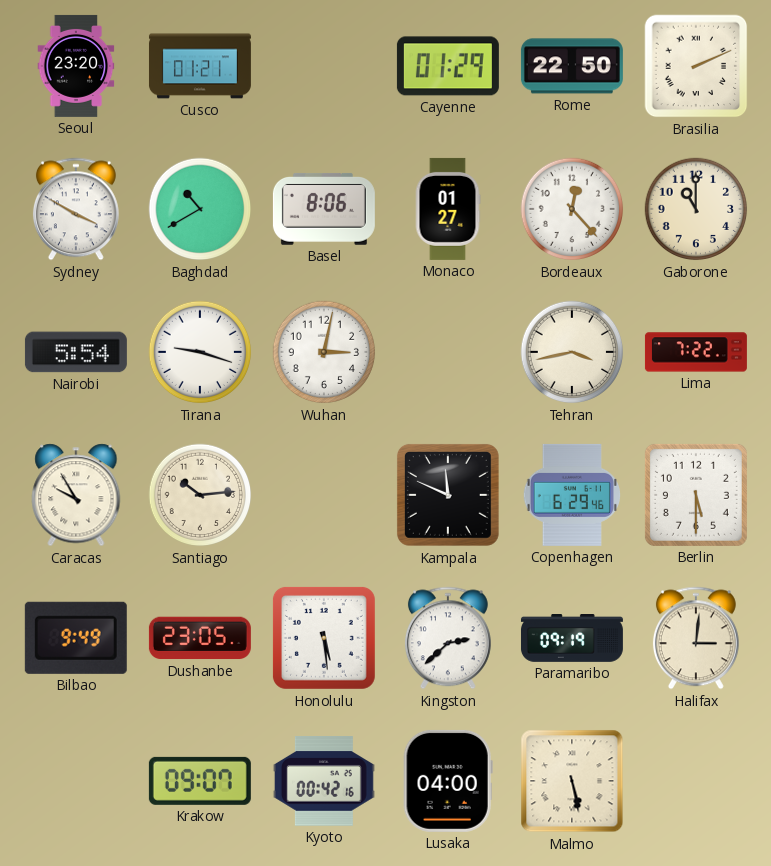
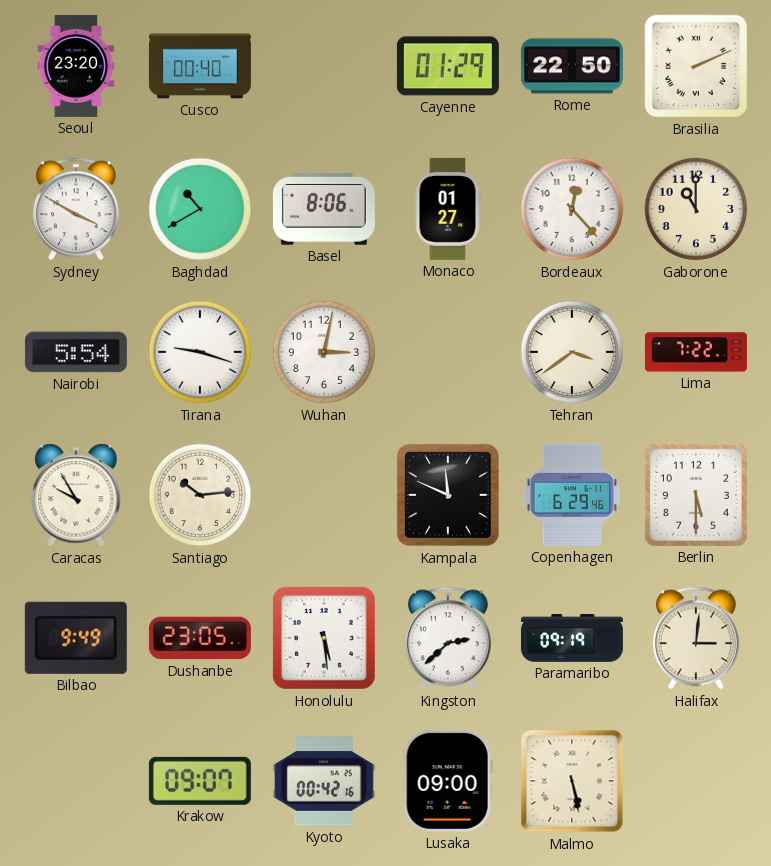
Cusco: 01:21 -> 00:40 (200, 66)
Tehran: 3:43 -> 3:39 (572, 352)
Lusaka: 04:00 -> 09:00 (448, 781)
